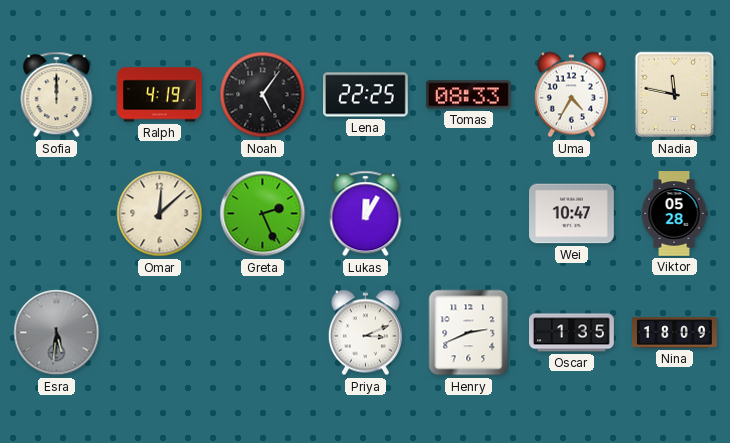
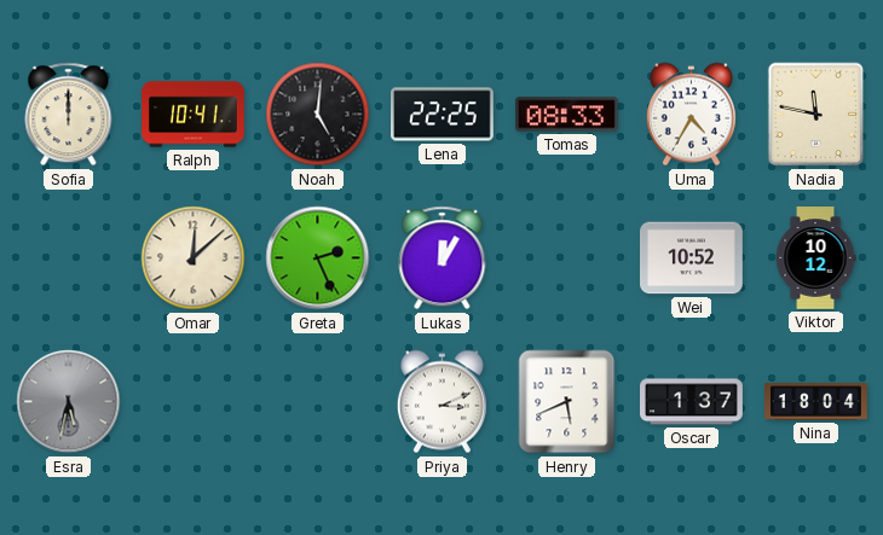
Ralph: 4:19 -> 10:41 (194, 115)
Noah: 5:06 -> 5:01 (318, 115)
Wei: 10:47 -> 10:52 (692, 258)
Viktor: 05:28 -> 10:12 (815, 258)
Esra: 5:31 -> 5:32 (69, 402)
Henry: 2:41 -> 5:41 (567, 402)
Oscar: 1:35 -> 1:37 (692, 402)
Nina: 18:09 -> 18:04 (816, 402)
